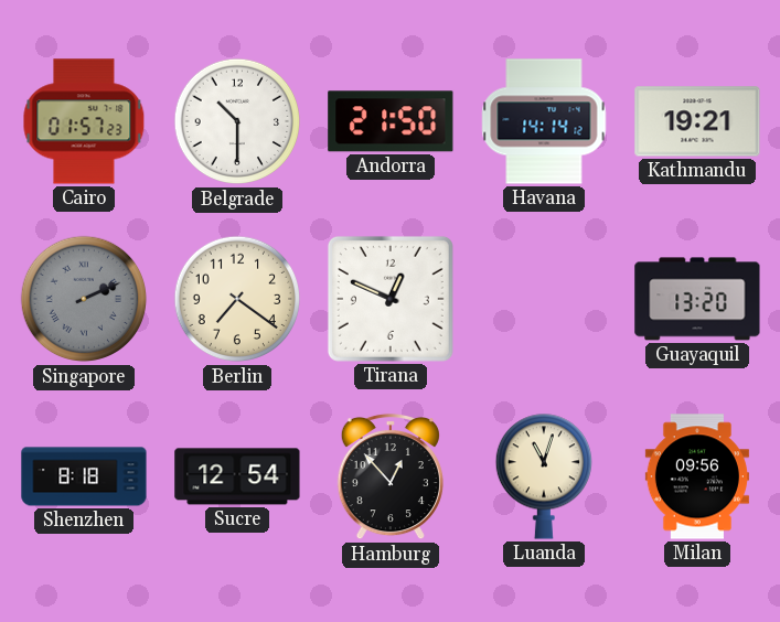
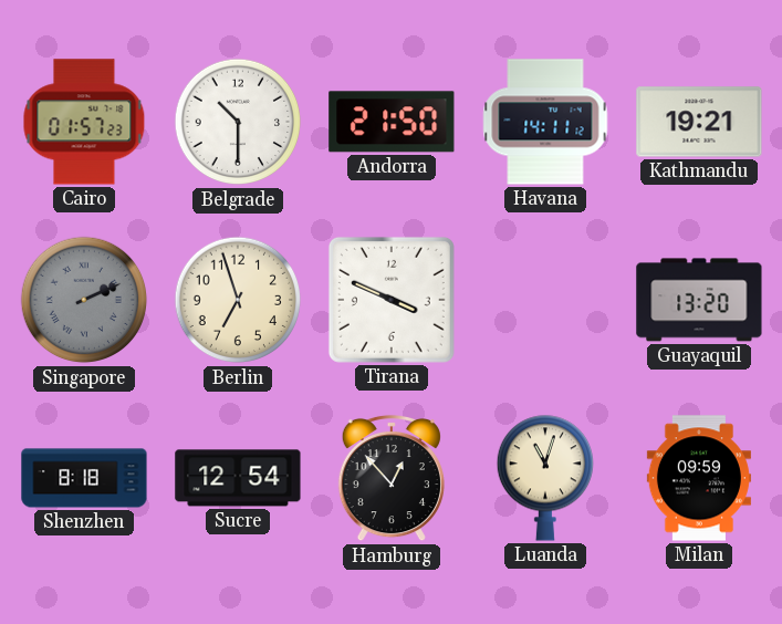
Havana: 14:14 -> 14:11 (545, 122)
Berlin: 7:21 -> 6:57 (238, 300)
Tirana: 12:49 -> 3:49 (392, 300)
Milan: 09:56 -> 09:59 (699, 478)
